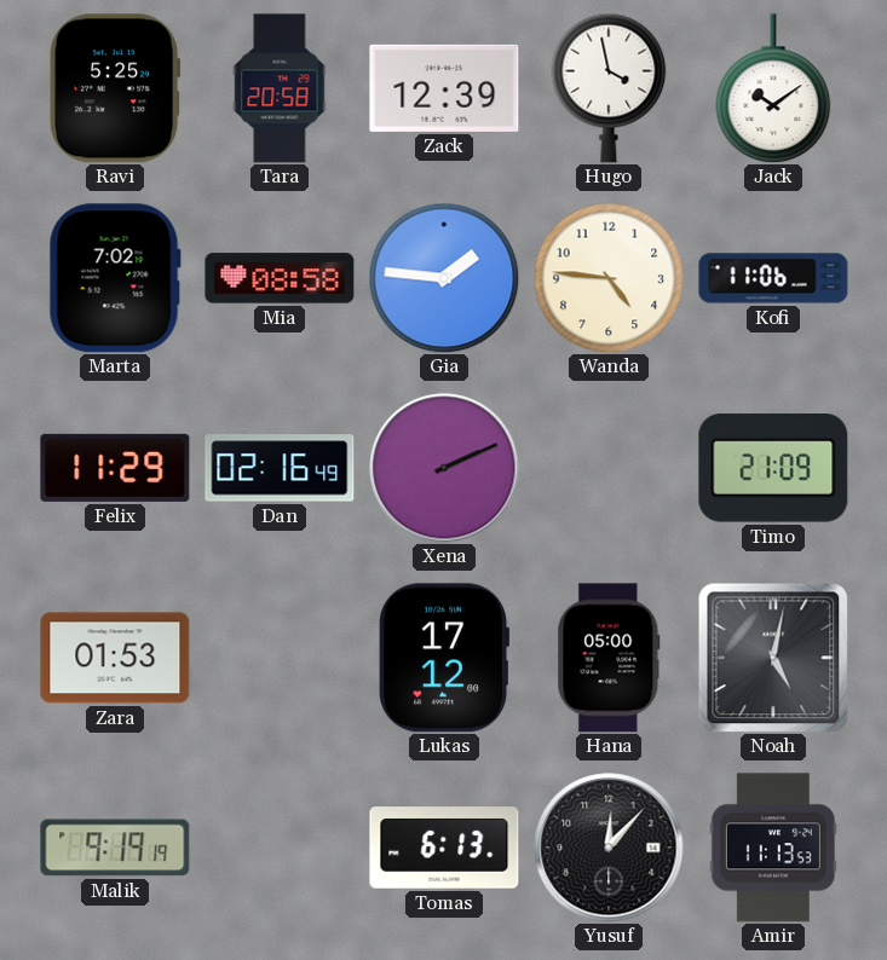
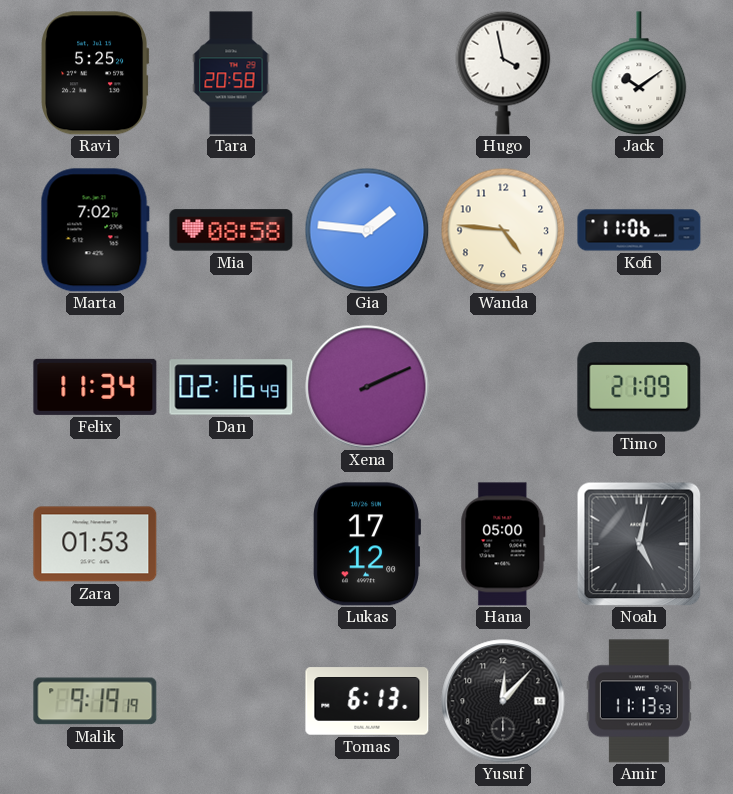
Zack: 12:39 -> none (444, 88)
Felix: 11:29 -> 11:34 (95, 387)
